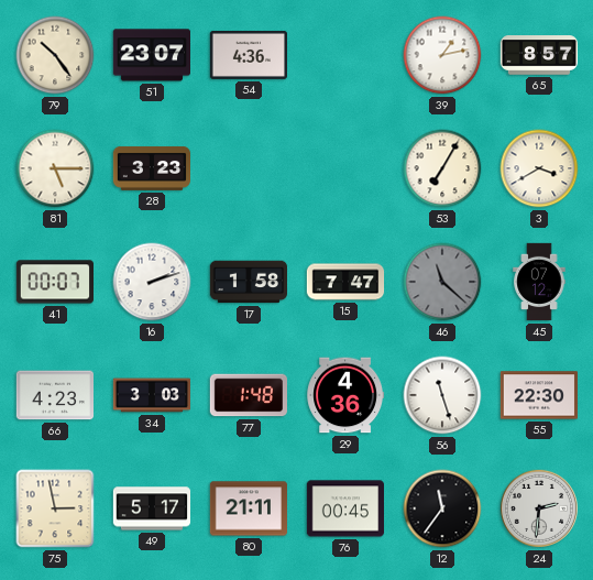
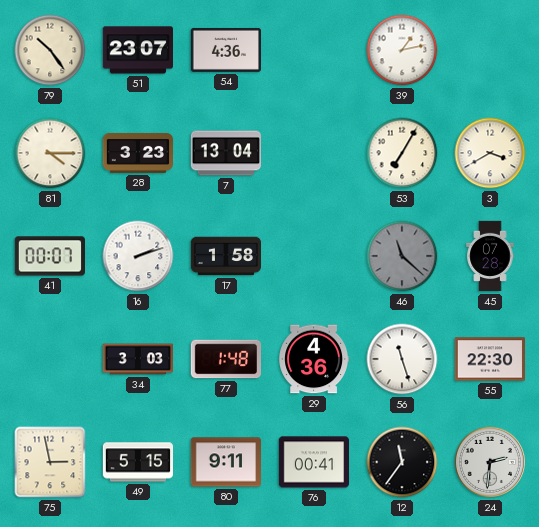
65: 8:57 -> none (538, 55)
81: 5:15 -> 4:15 (50, 153)
7: none -> 13:04 (225, 153)
15: 7:47 -> none (345, 282)
45: 07:12 -> 07:28 (490, 256)
66: 4:23 -> none (54, 395)
49: 5:17 -> 5:15 (137, 462)
80: 21:11 -> 9:11 (225, 462)
76: 00:45 -> 00:41 (313, 462)
